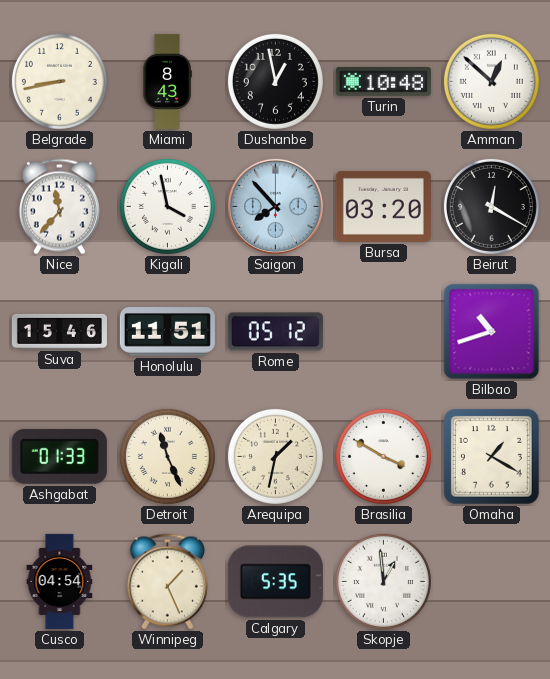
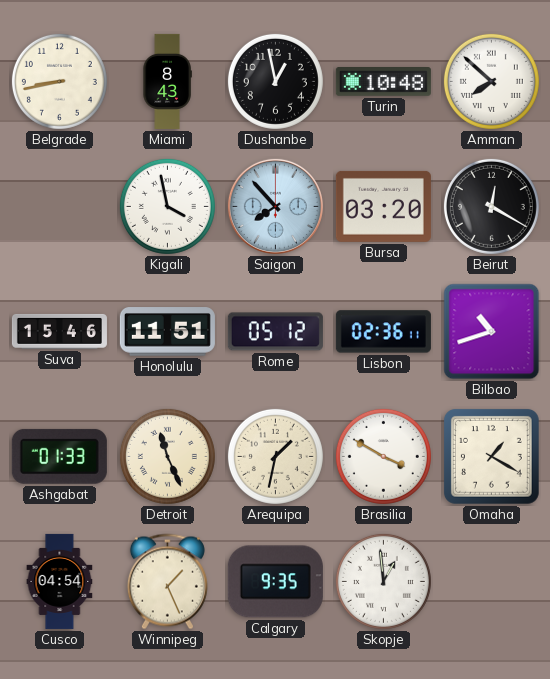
Amman: 12:52 -> 7:52 (491, 81)
Nice: 11:37 -> none (59, 207)
Lisbon: none -> 02:36 (383, 332)
Calgary: 5:35 -> 9:35 (275, 582)
